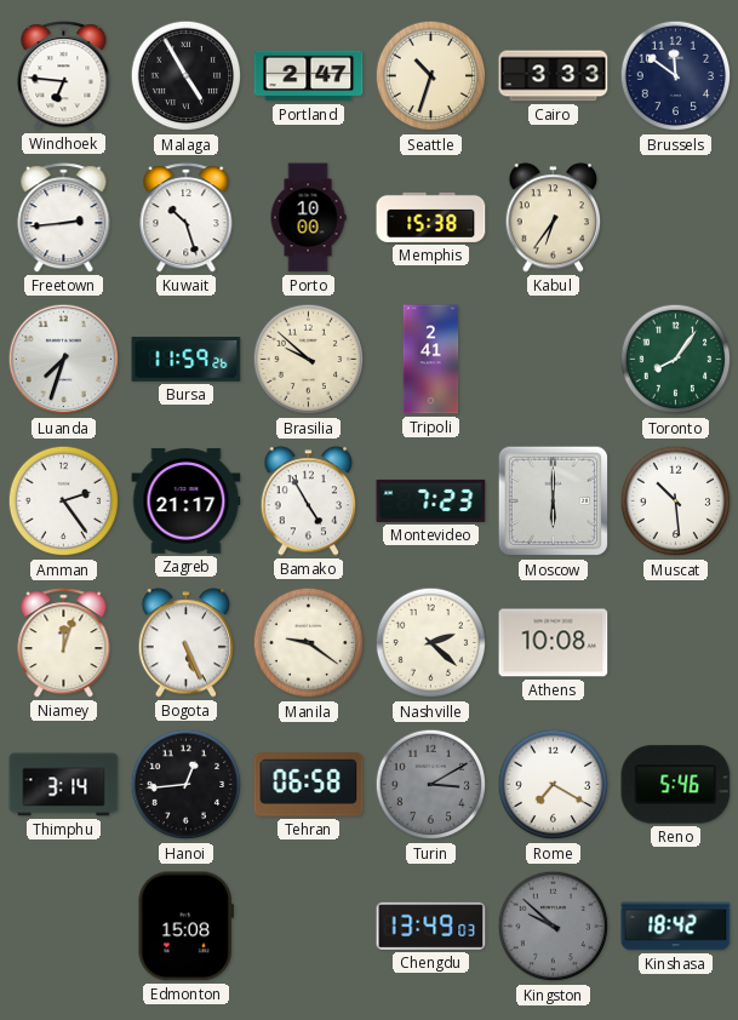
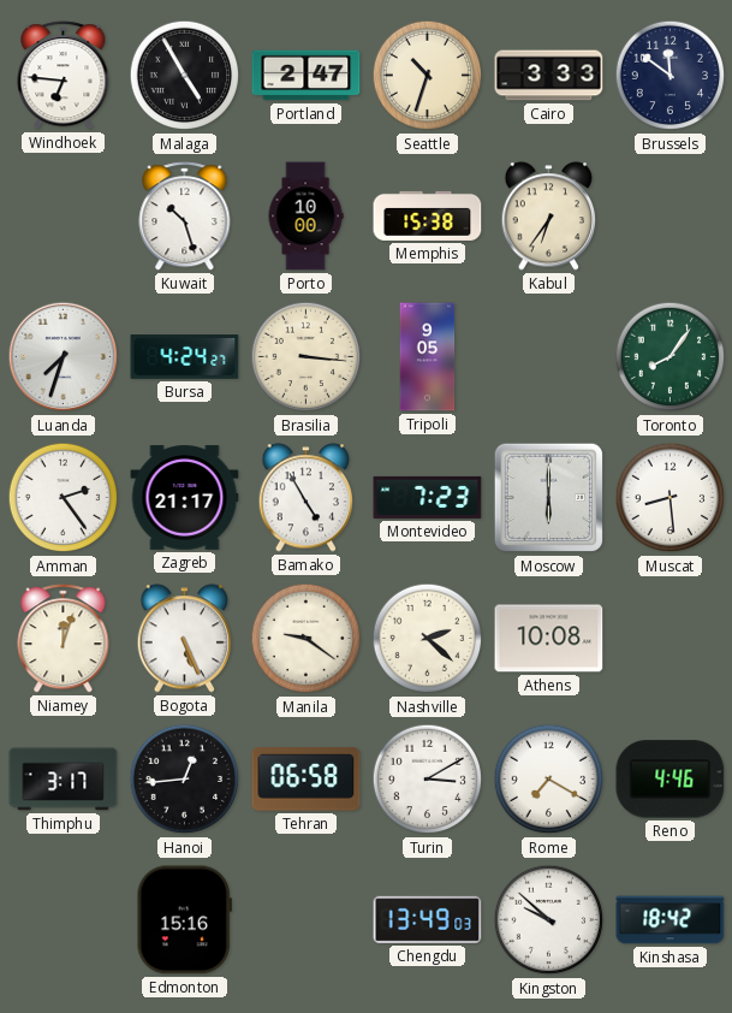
Freetown: 2:44 -> none (64, 218)
Bursa: 11:59 -> 4:24 (185, 357)
Brasilia: 9:52 -> 3:16 (307, 357)
Tripoli: 2:41 -> 9:05 (428, 357)
Muscat: 10:29 -> 8:29 (671, 498)
Thimphu: 3:14 -> 3:17 (64, 780)
Turin dial: grey -> white (428, 780)
Reno: 5:46 -> 4:46 (671, 780)
Edmonton: 15:08 -> 15:16 (184, 920)
Kingston dial: grey -> white (549, 920)
